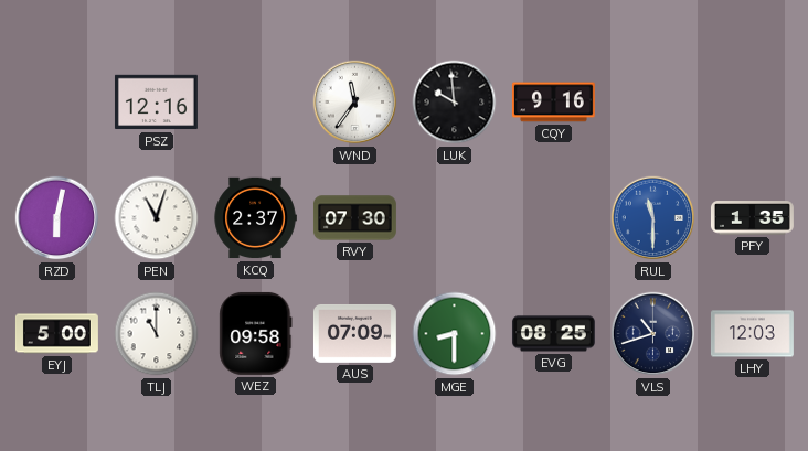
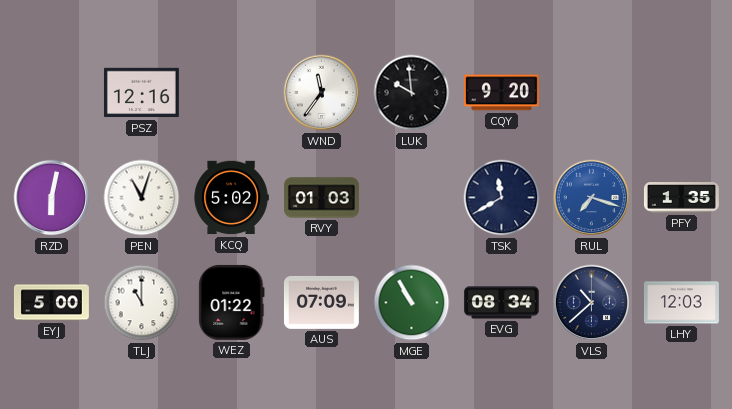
CQY: 9:16 -> 9:20 (501, 93)
KCQ: 2:37 -> 5:02 (231, 198)
RVY: 07:30 -> 01:03 (321, 198)
TSK: none -> 11:40 (502, 198)
RUL: 11:30 -> 7:18 (592, 198)
WEZ: 09:58 -> 01:22 (232, 302)
MGE: 8:30 -> 10:55 (412, 303)
EVG: 08:25 -> 08:34 (501, 303)
VLS: 10:42 -> 10:38 (592, 303)
